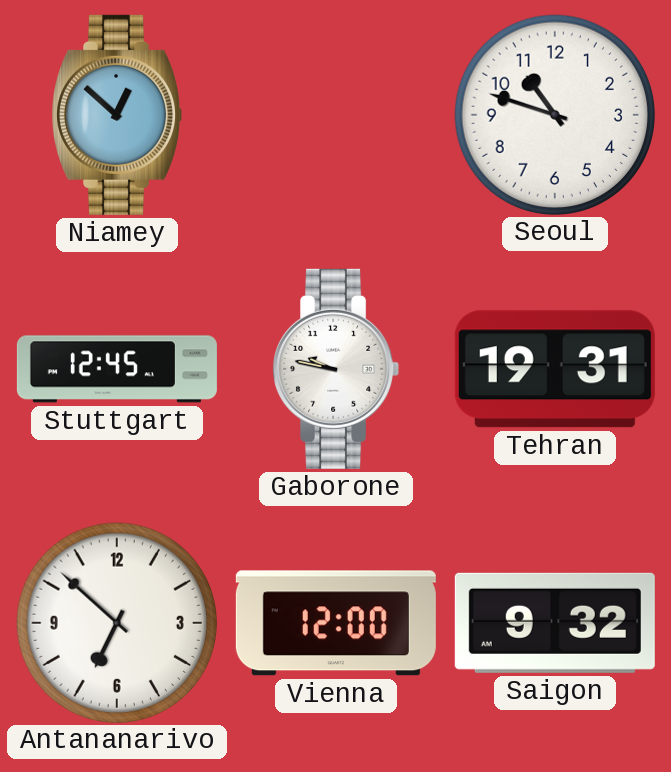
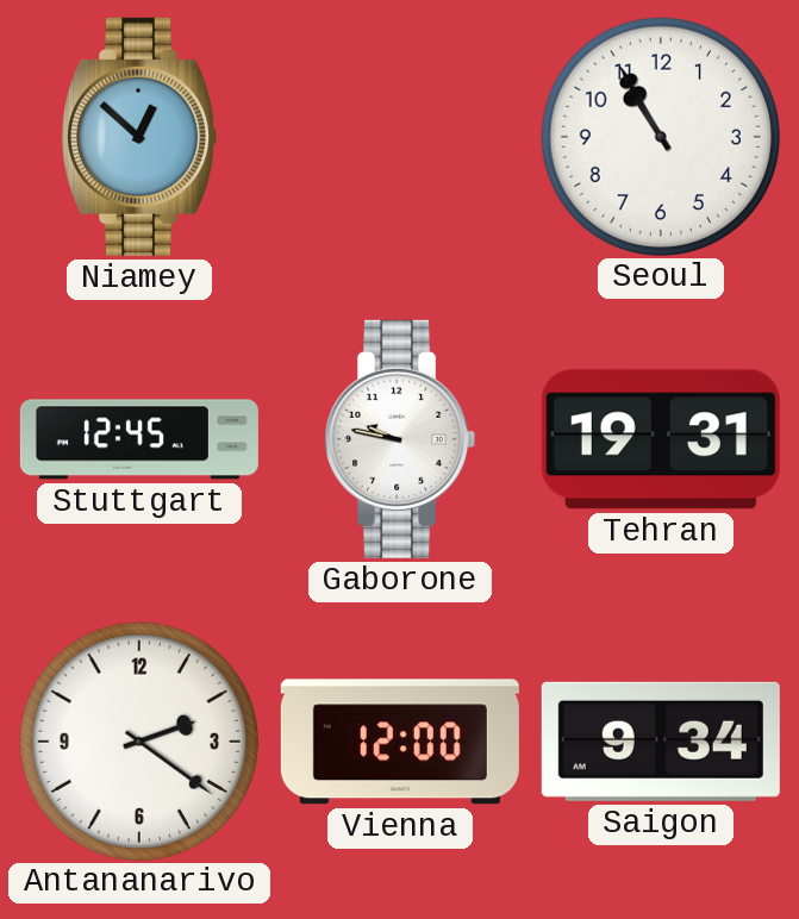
Seoul: 10:48 -> 10:55 (660, 136)
Antananarivo: 6:52 -> 2:21 (138, 740)
Saigon: 9:32 -> 9:34 (661, 742)
